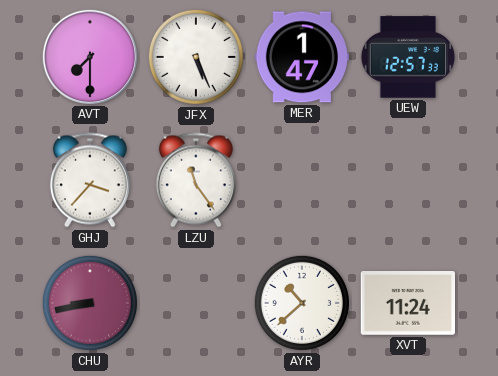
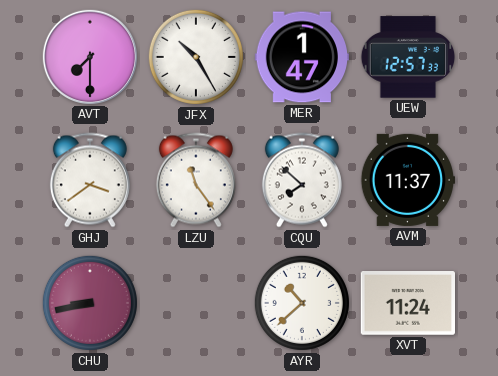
JFX: 5:26 -> 10:25 (196, 57)
GHJ: 3:37 -> 3:39 (90, 180)
CQU: none -> 7:52 (302, 180)
AVM: none -> 11:37 (408, 180)
